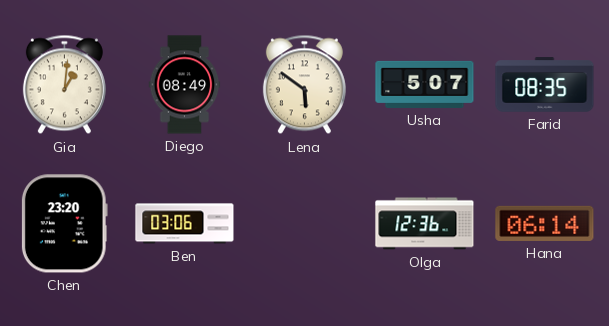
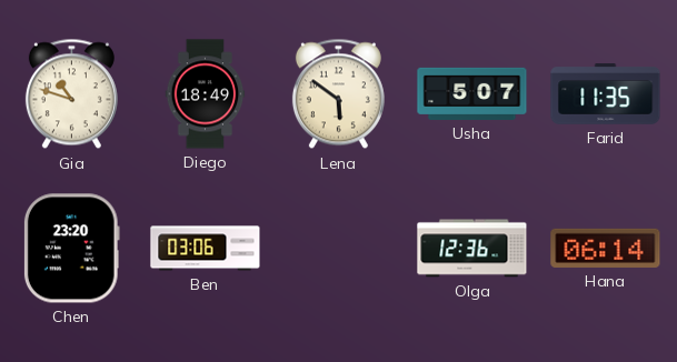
Gia: 1:01 -> 10:48 (71, 94)
Diego: 08:49 -> 18:49 (206, 94)
Farid: 08:35 -> 11:35 (606, 94)
